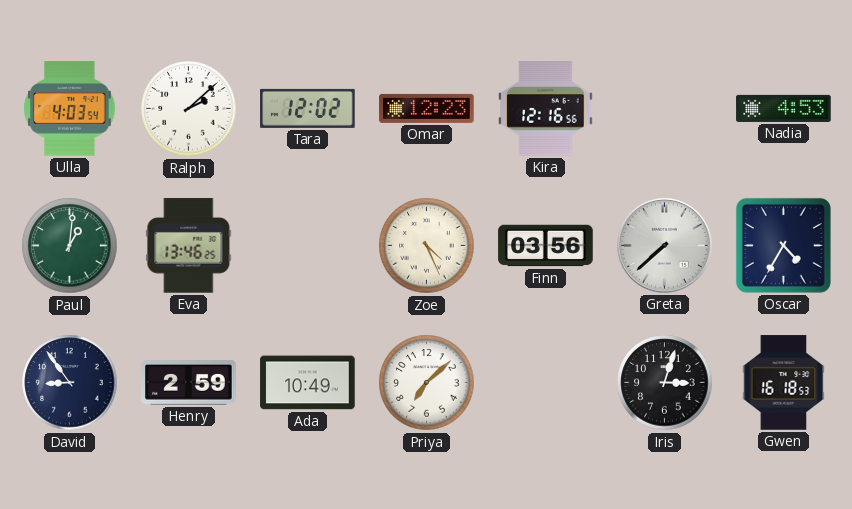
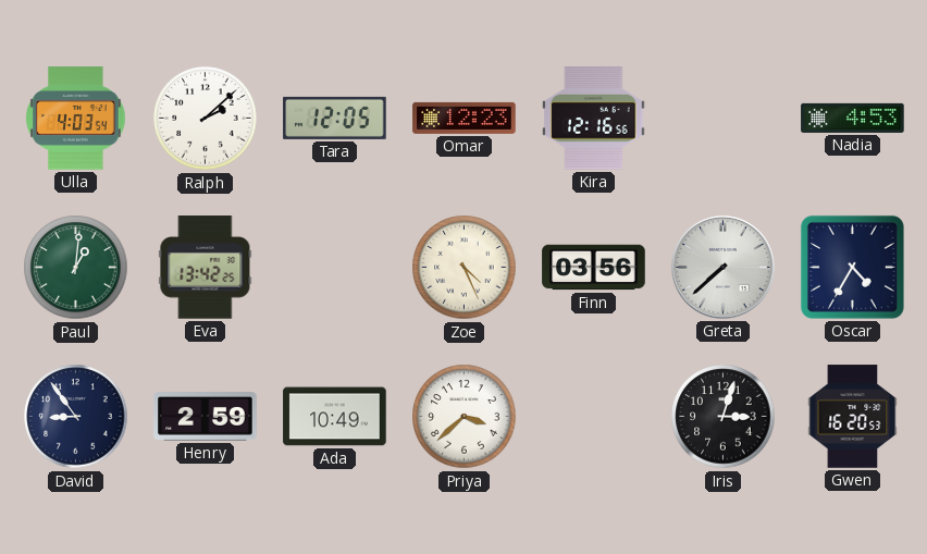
Tara: 12:02 -> 12:05 (335, 118)
Eva: 13:46 -> 13:42 (206, 268)
Priya: 7:08 -> 3:38 (465, 417)
Gwen: 16:18 -> 16:20 (853, 417)
